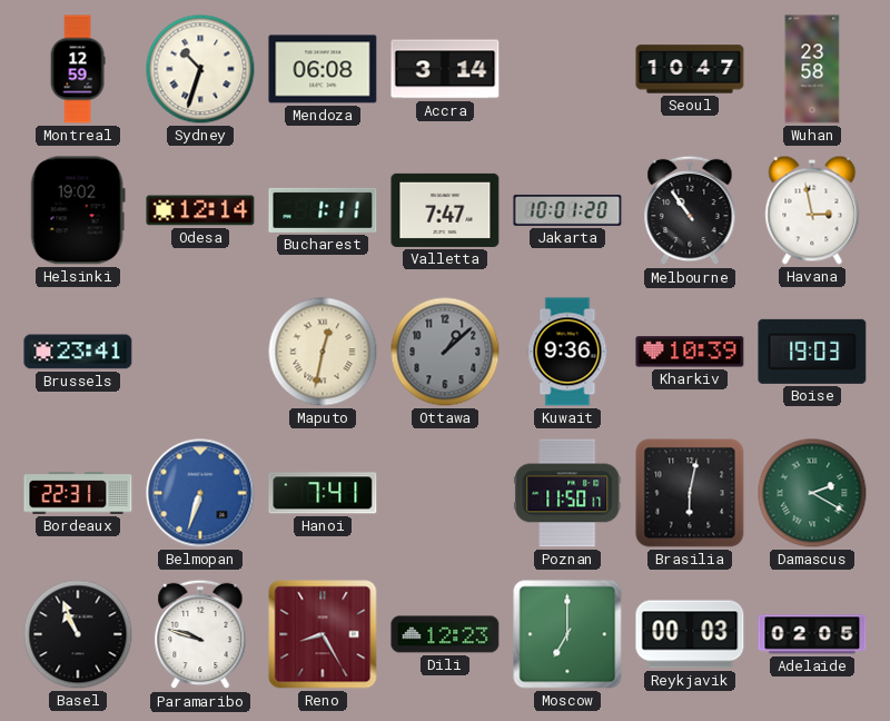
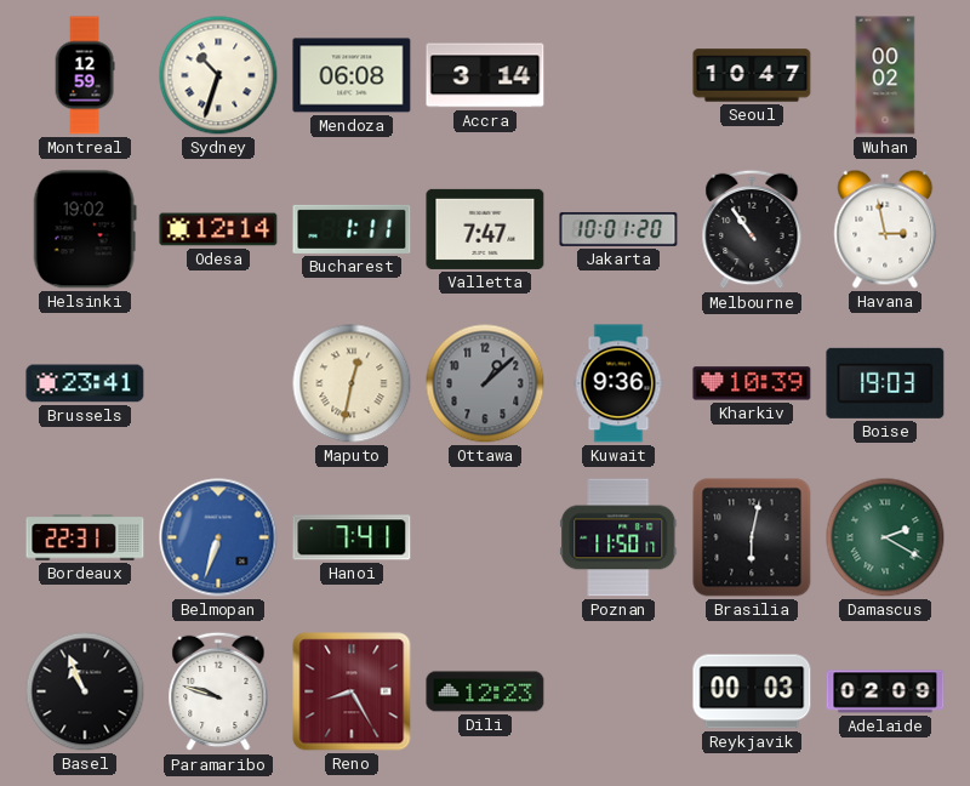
Wuhan: 23:58 -> 00:02 (885, 75)
Moscow: 7:00 -> none (567, 634)
Adelaide: 02:05 -> 02:09 (885, 691)
